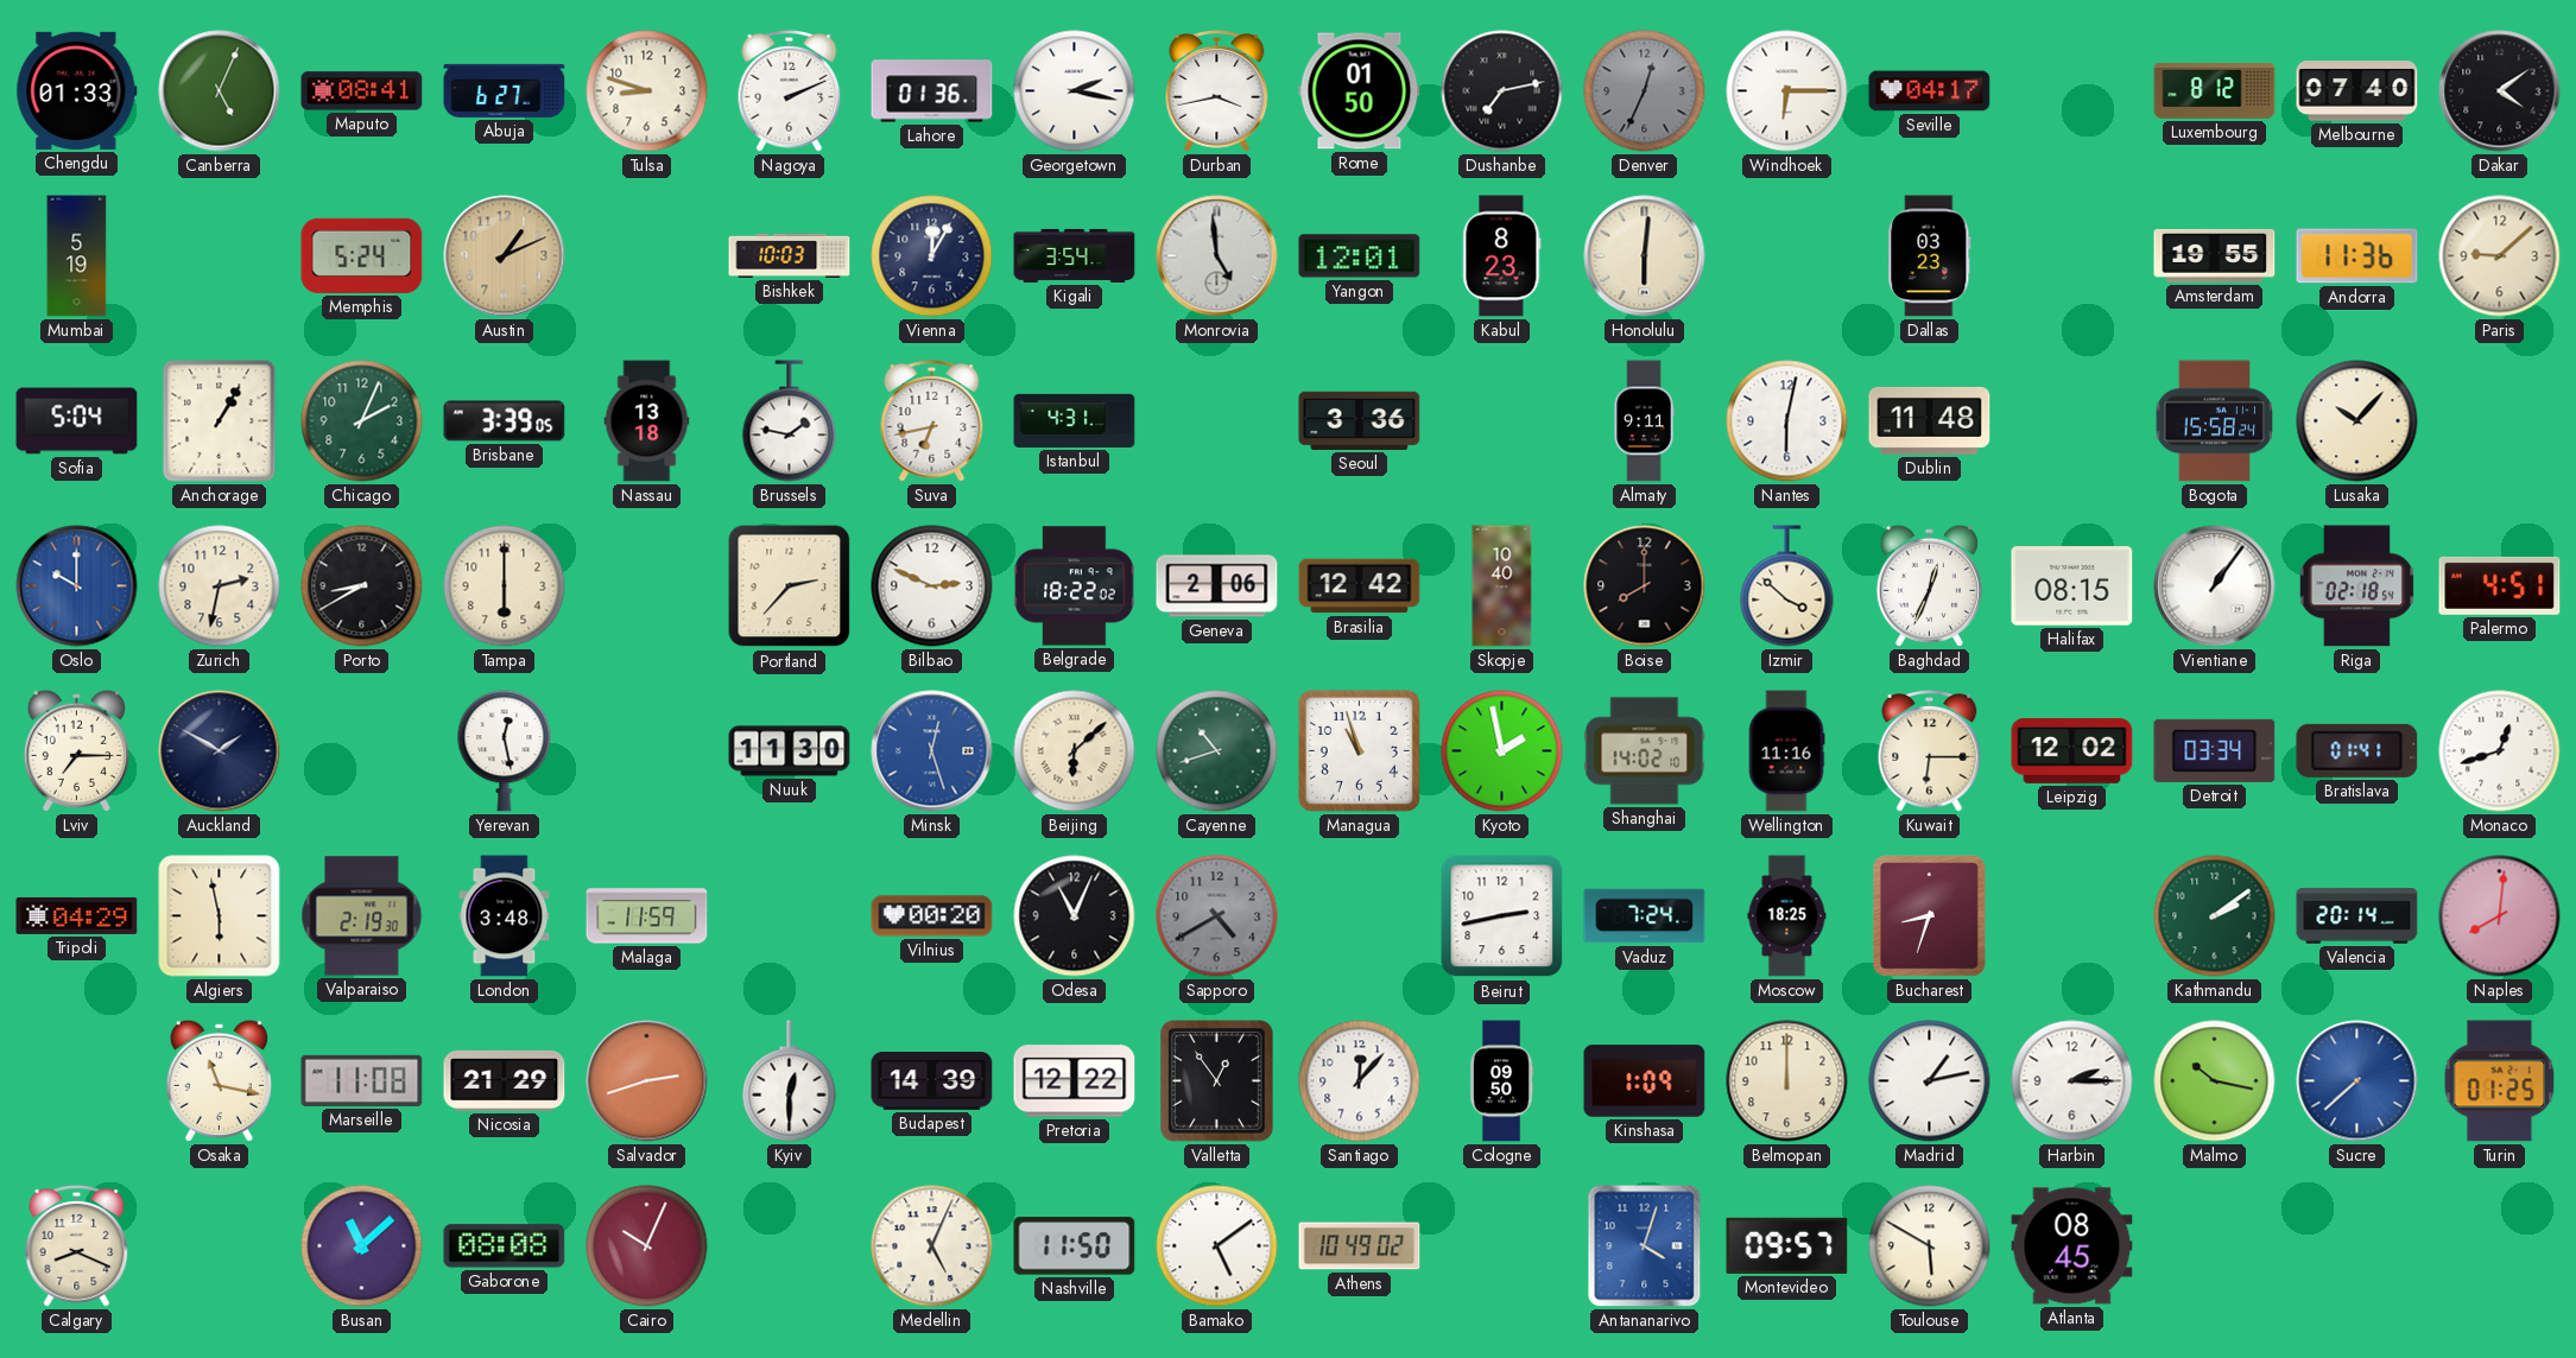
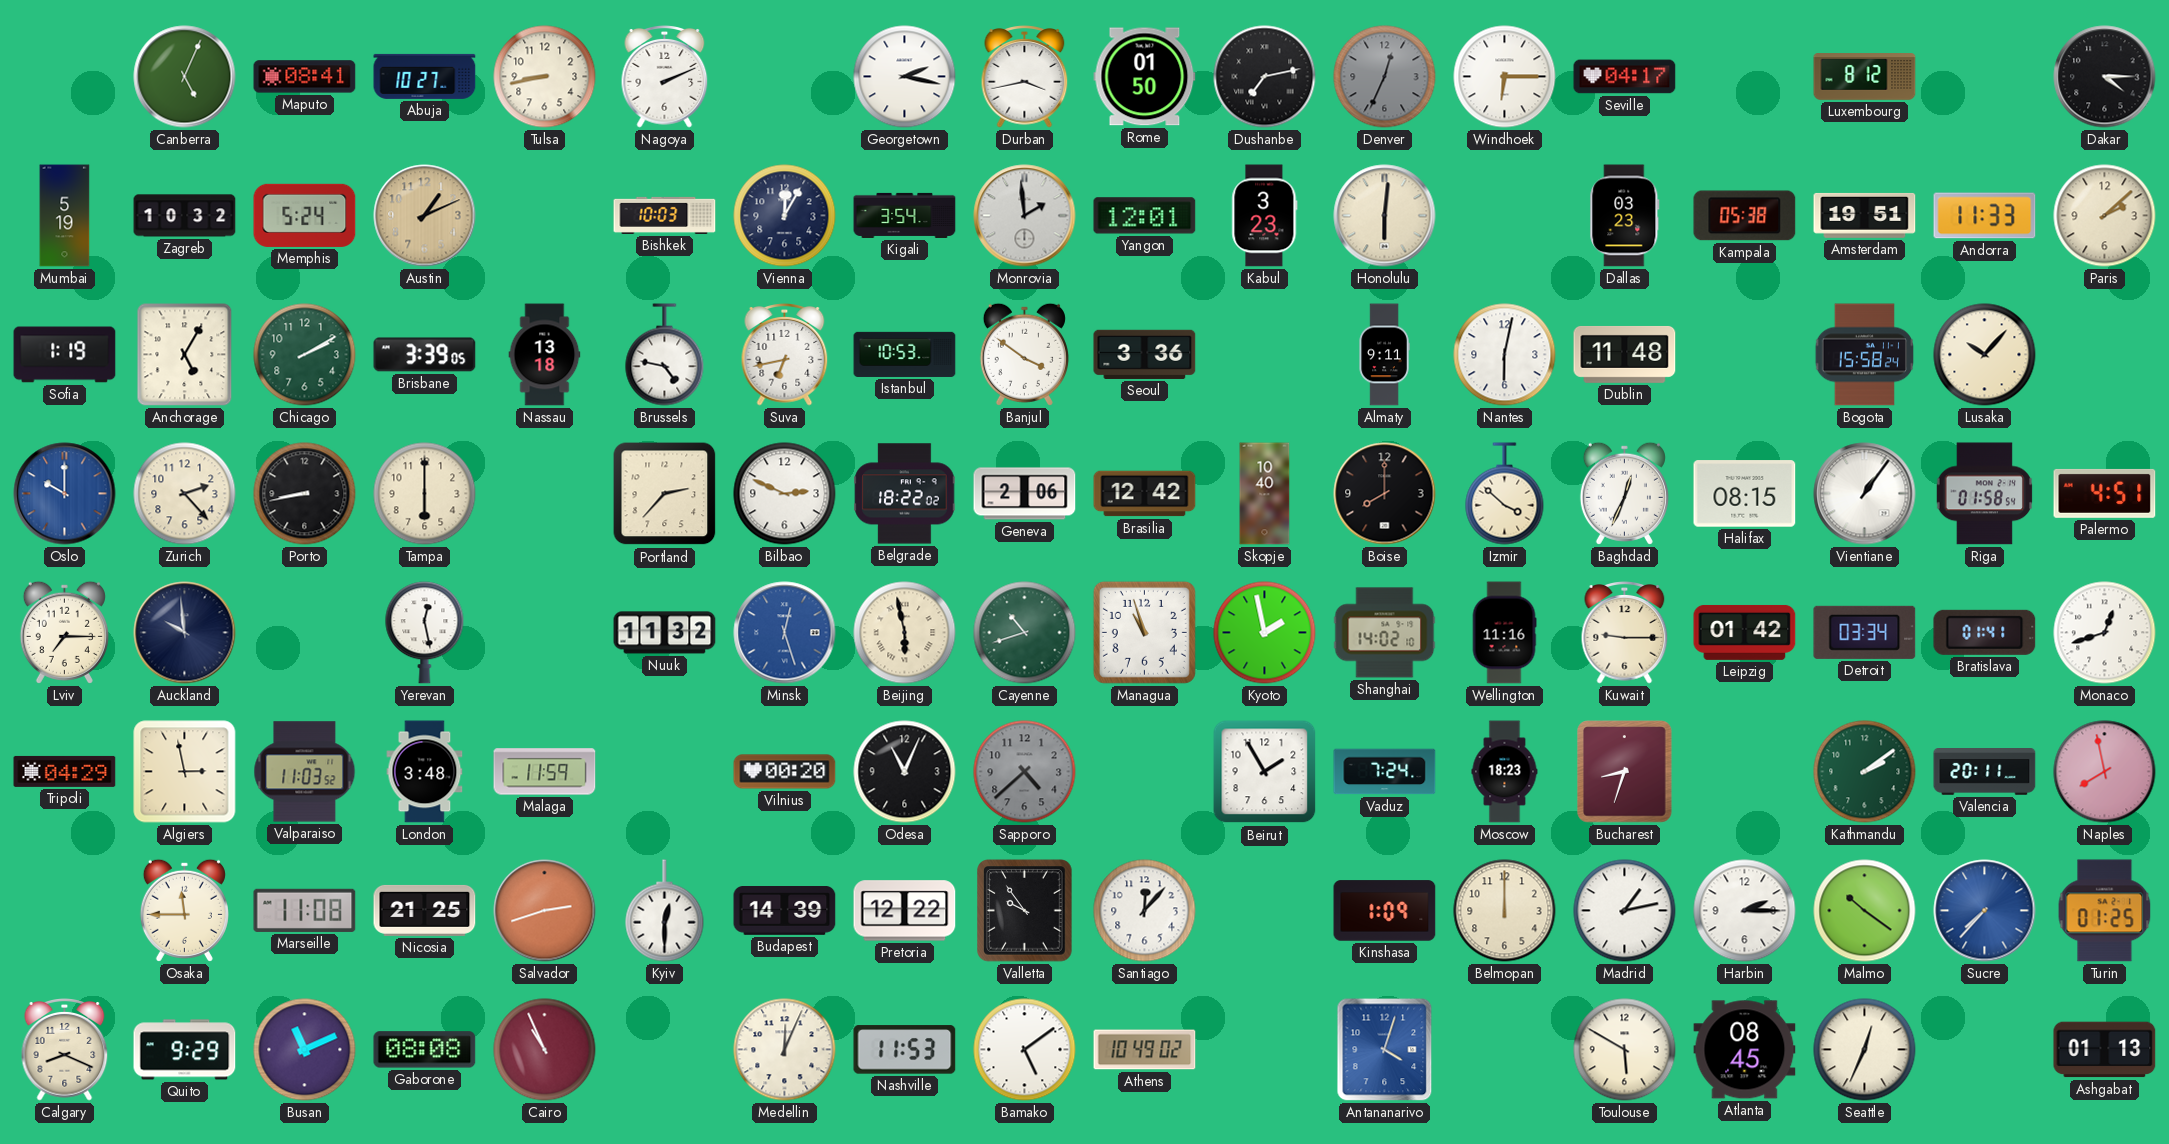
Chengdu: 01:33 -> none (77, 90)
Abuja: 6:27 -> 10:27 (425, 76)
Tulsa: 8:48 -> 8:43 (545, 77)
Lahore: 01:36 -> none (932, 91)
Melbourne: 07:40 -> none (2357, 91)
Dakar: 4:09 -> 4:15 (2105, 77)
Zagreb: none -> 10:32 (185, 216)
Monrovia: 4:59 -> 1:59 (1025, 216)
Kabul: 8:23 -> 3:23 (1265, 216)
Kampala: none -> 05:38 (1745, 216)
Amsterdam: 19:55 -> 19:51 (1865, 215)
Andorra: 11:36 -> 11:33 (1985, 216)
Paris: 9:08 -> 2:08 (2105, 216)
Sofia: 5:04 -> 1:19 (65, 355)
Anchorage: 1:05 -> 5:05 (185, 355)
Chicago: 2:04 -> 2:10 (305, 355)
Brussels: 1:47 -> 4:47 (665, 355)
Istanbul: 4:31 -> 10:53 (905, 354)
Banjul: none -> 3:51 (1024, 354)
Zurich: 2:32 -> 2:23 (185, 494)
Porto: 8:40 -> 8:43 (305, 494)
Riga: 02:18 -> 01:58 (1985, 494)
Auckland: 1:50 -> 9:59 (185, 633)
Nuuk: 11:30 -> 11:32 (665, 633)
Beijing: 6:08 -> 5:58 (905, 633)
Kuwait: 6:15 -> 9:15 (1625, 633)
Leipzig: 12:02 -> 01:42 (1745, 632)
Algiers: 5:58 -> 2:58 (185, 772)
Valparaiso: 2:19 -> 11:03 (305, 772)
Sapporo: 4:40 -> 4:38 (1025, 772)
Beirut: 2:43 -> 1:55 (1265, 772)
Moscow: 18:25 -> 18:23 (1505, 772)
Valencia: 20:14 -> 20:11 (1985, 772)
Naples: 8:01 -> 7:58 (2105, 772)
Osaka: 11:17 -> 11:45 (184, 910)
Nicosia: 21:29 -> 21:25 (425, 910)
Valletta: 12:54 -> 9:54 (1025, 911)
Cologne: 09:50 -> none (1501, 1081)
Malmo: 10:17 -> 10:21 (1865, 911)
Sucre: 7:38 -> 7:37 (1985, 911)
Quito: none -> 9:29 (185, 1050)
Busan: 11:08 -> 11:11 (305, 1050)
Cairo: 10:04 -> 10:56 (545, 1050)
Medellin: 5:04 -> 12:04 (785, 1050)
Nashville: 11:50 -> 11:53 (905, 1050)
Montevideo: 09:57 -> none (1787, 1245)
Seattle: none -> 12:34 (1865, 1050)
Ashgabat: none -> 01:13 (2105, 1050)
